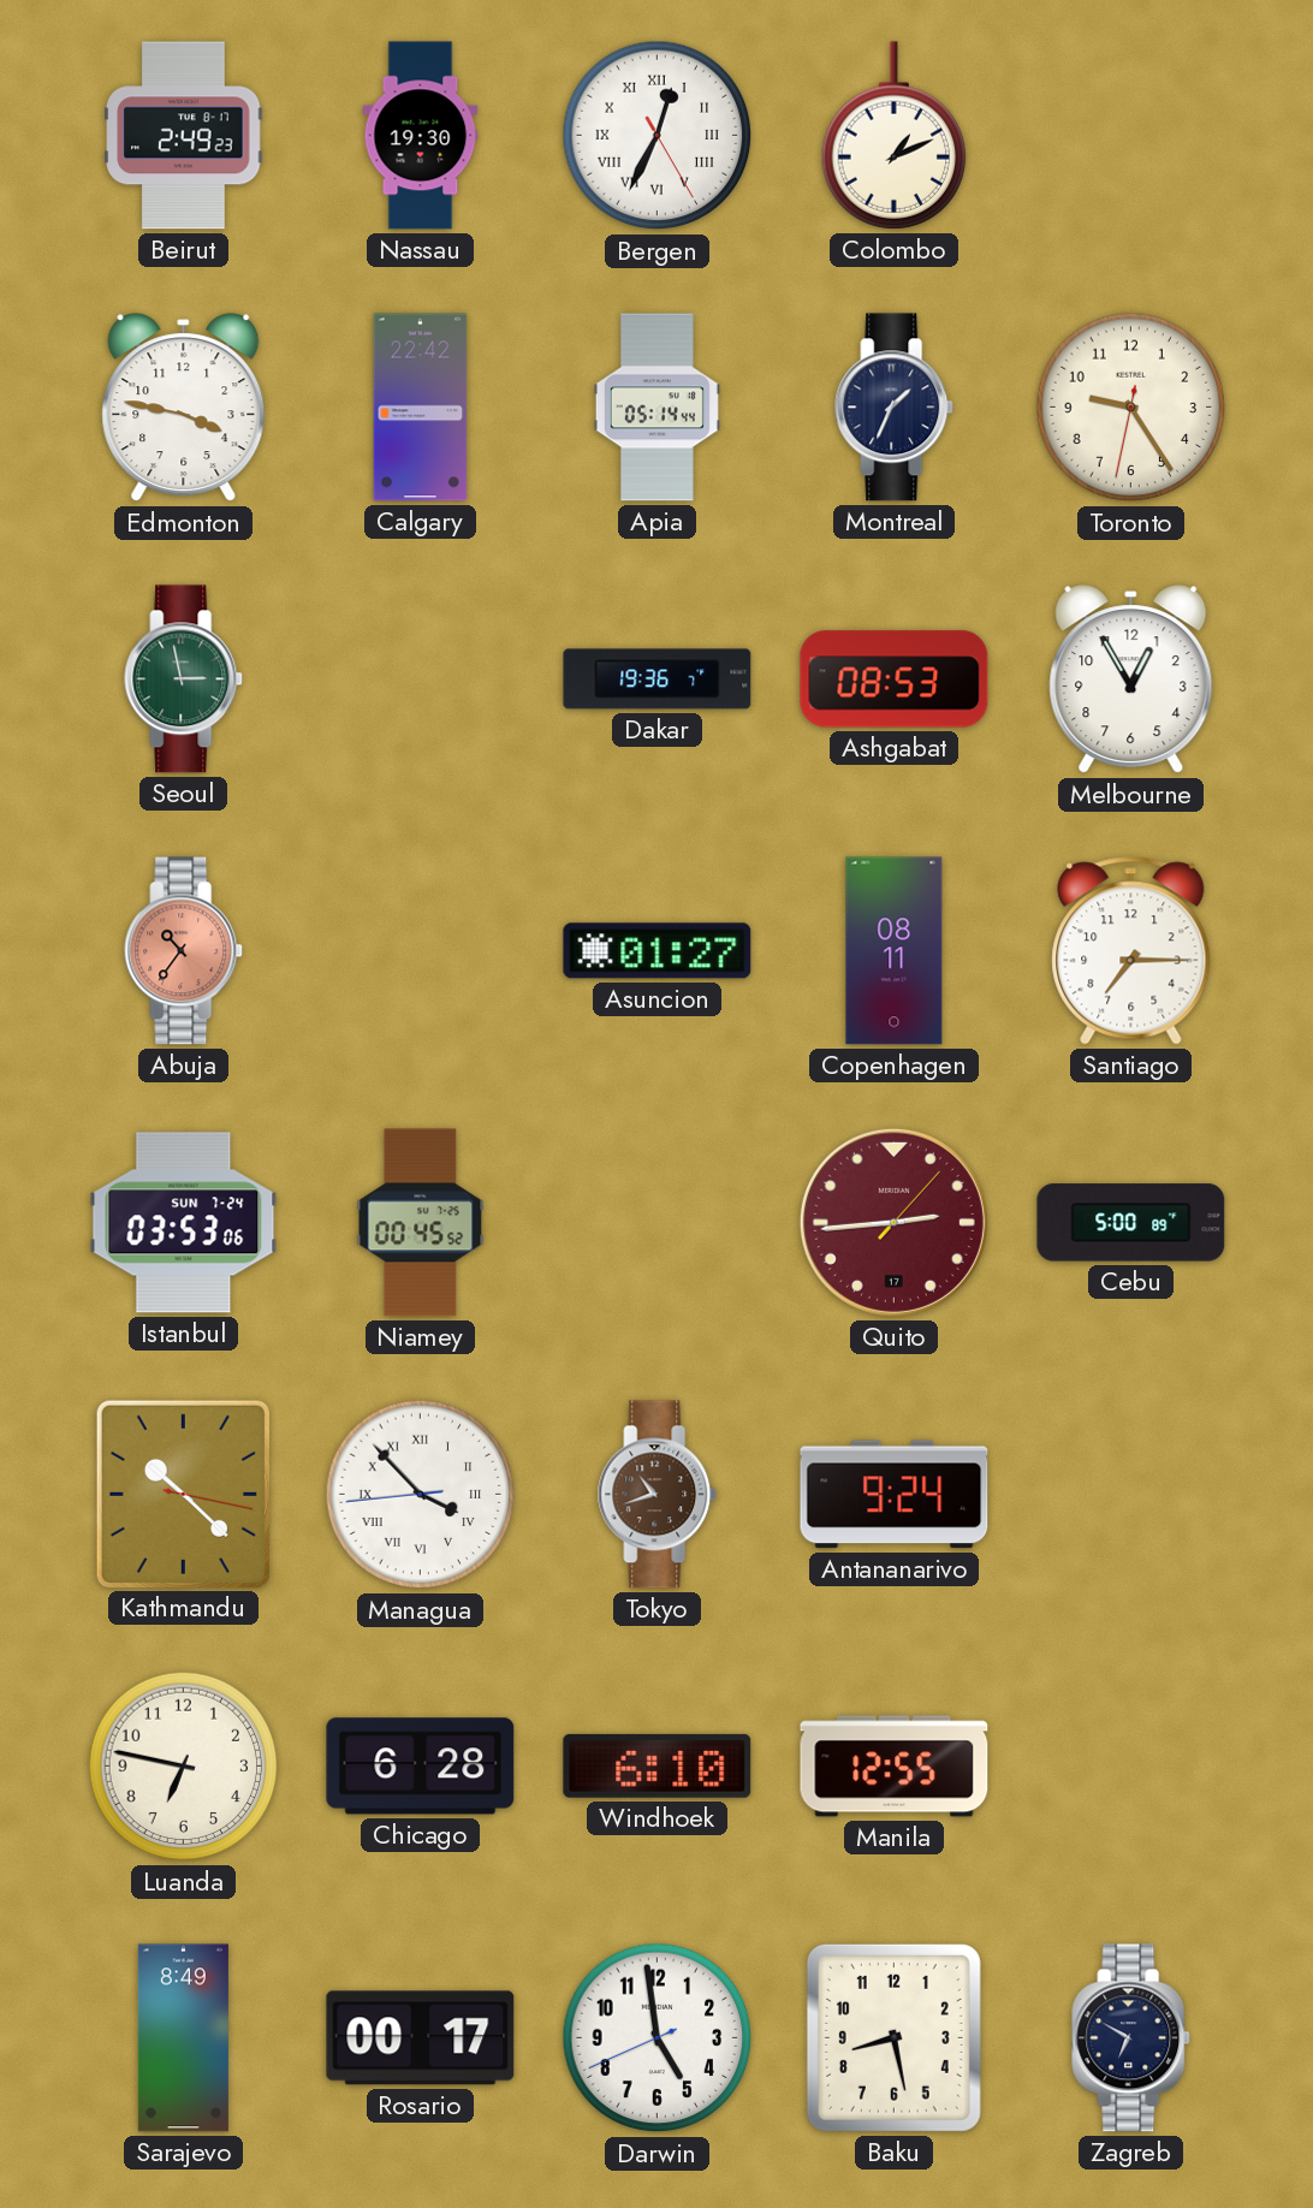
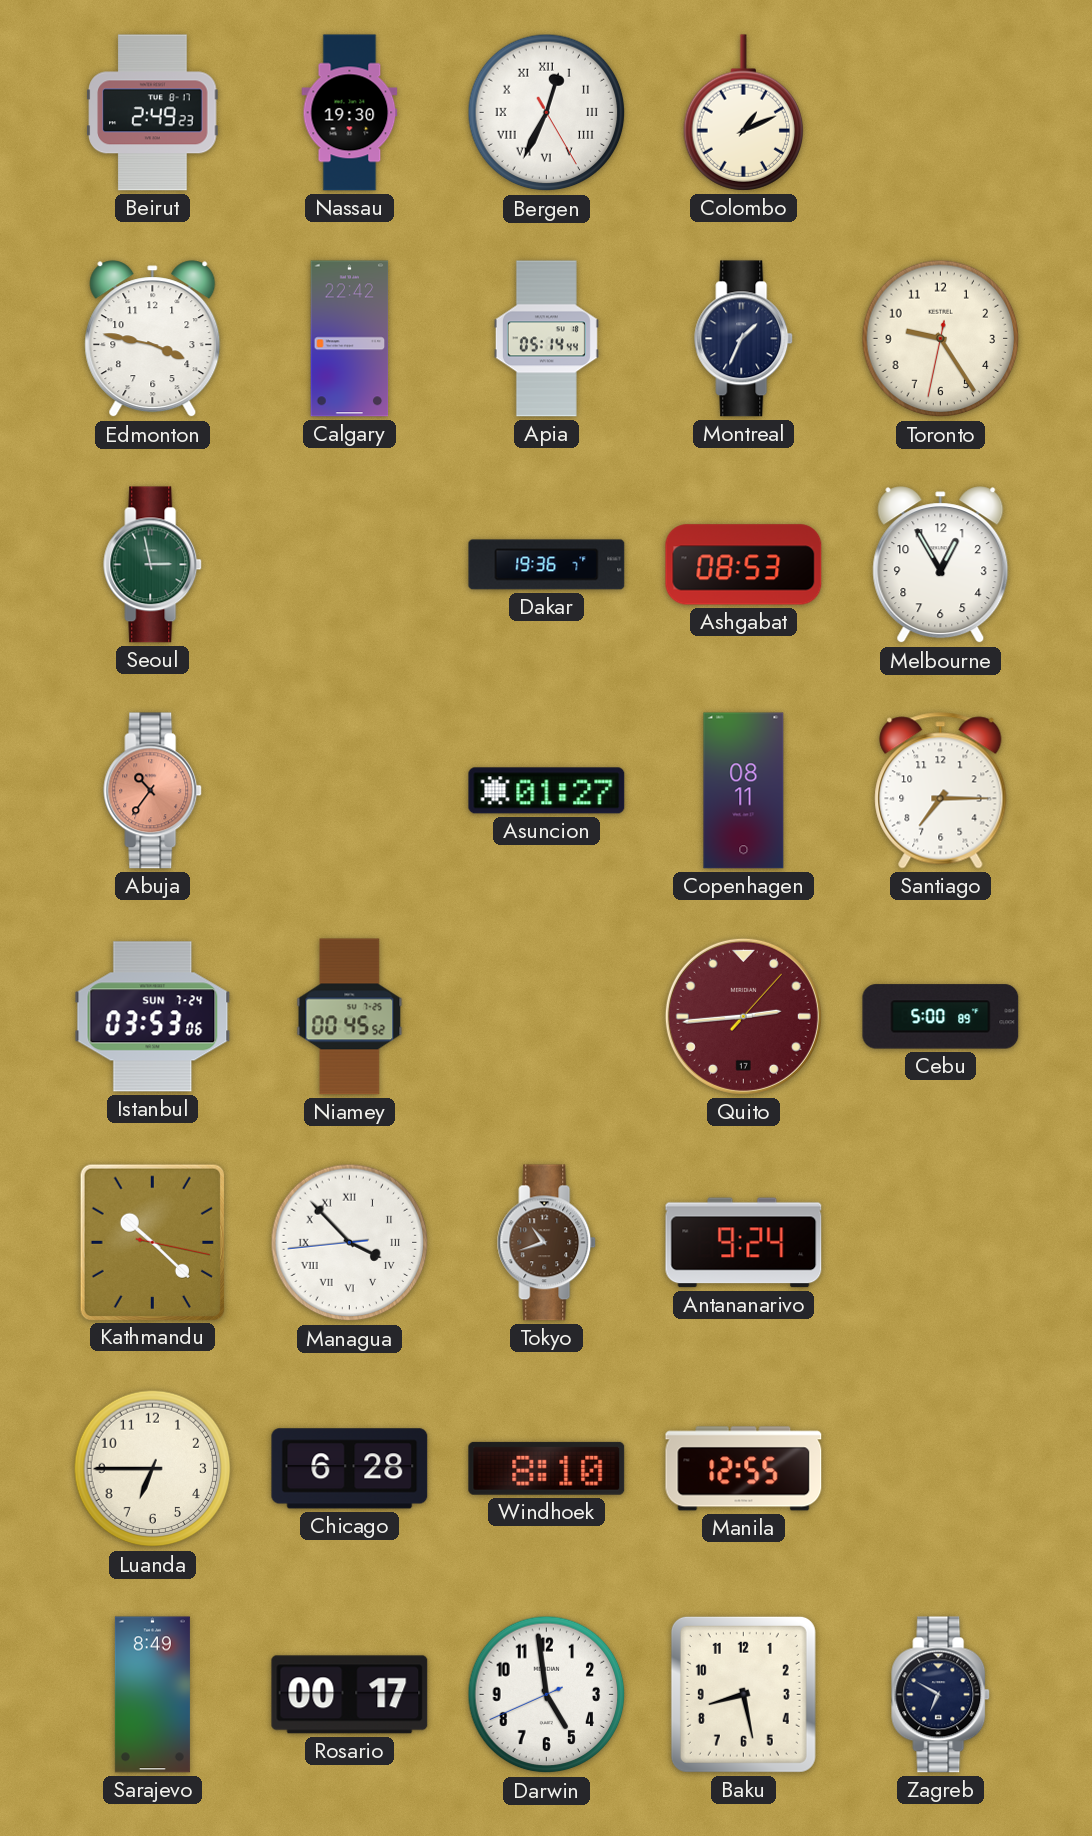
Luanda: 6:47 -> 6:45 (153, 1469)
Windhoek: 6:10 -> 8:10 (547, 1468)
